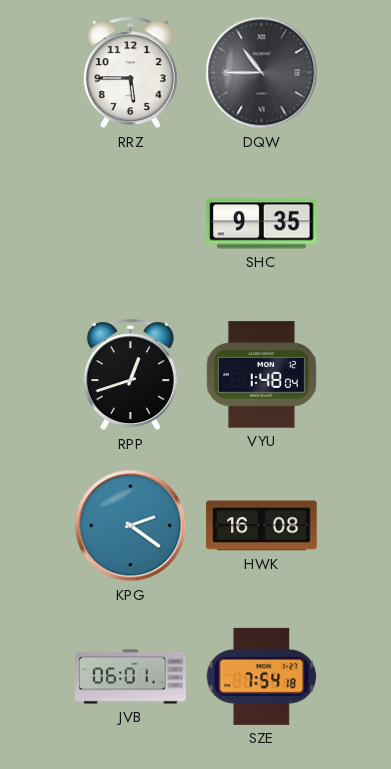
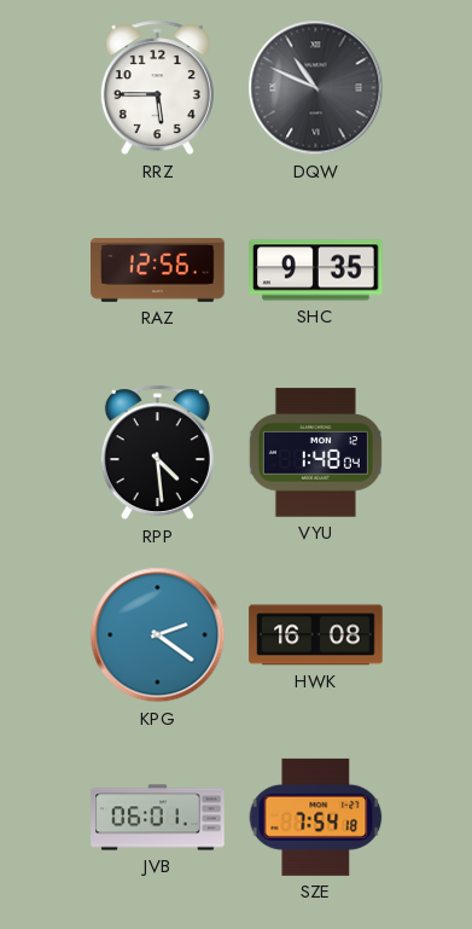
DQW: 10:45 -> 10:49 (316, 88)
RAZ: none -> 12:56 (158, 271)
RPP: 12:42 -> 4:29 (157, 453)
